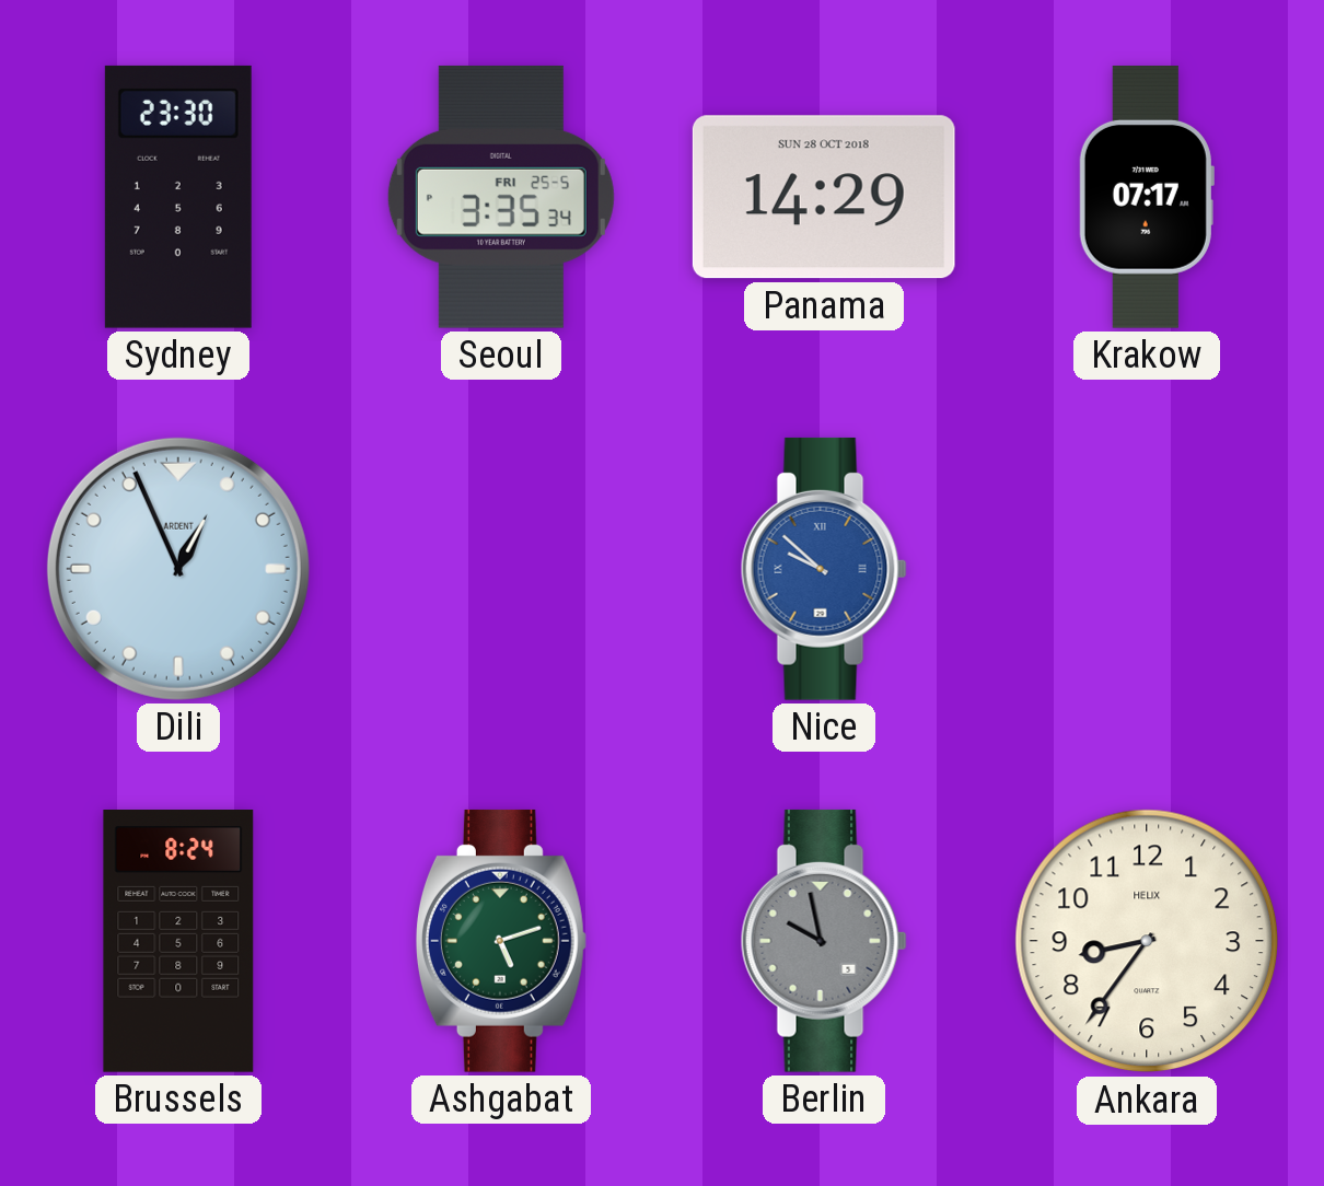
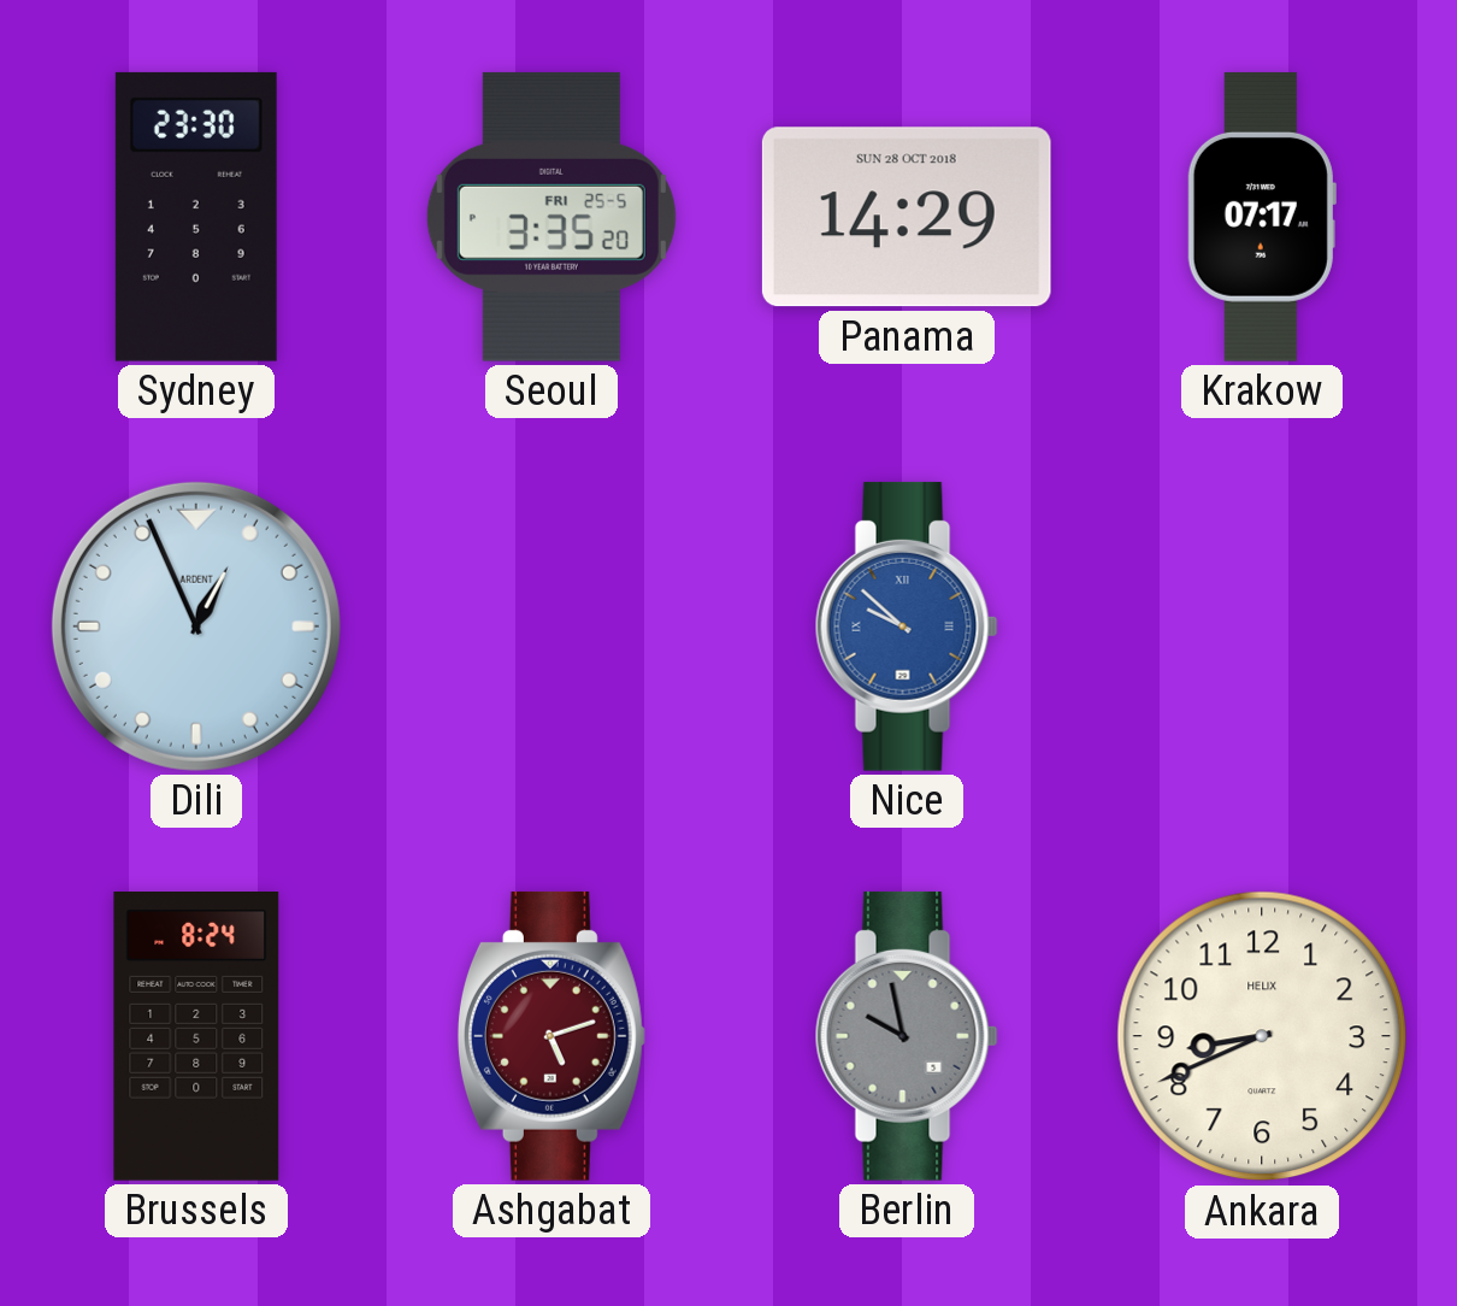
Seoul: 3:35:34 -> 3:35:20 (551, 217)
Ashgabat dial: green -> burgundy (551, 1036)
Ankara: 8:36 -> 8:41 (1262, 1036)
